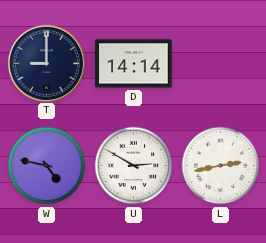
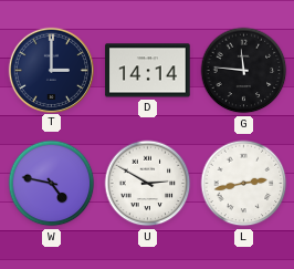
T: 9:00 -> 3:00 (51, 70)
G: none -> 11:46 (244, 71)
